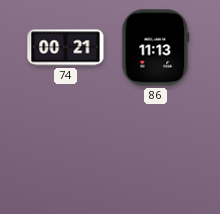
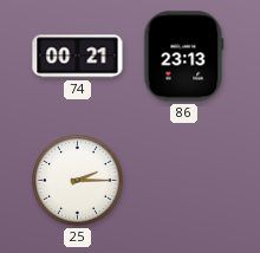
86: 11:13 -> 23:13 (184, 57)
25: none -> 2:15 (77, 180)
